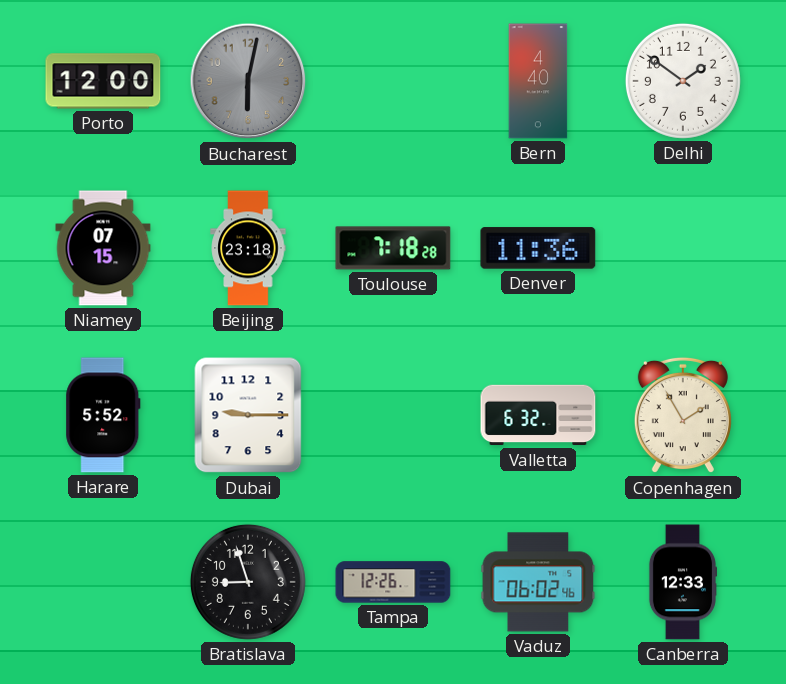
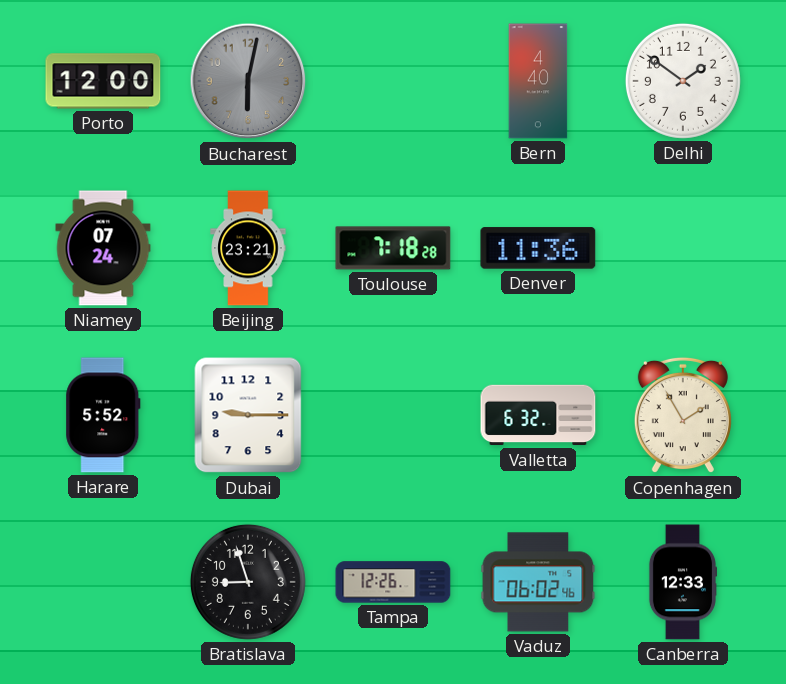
Niamey: 07:15 -> 07:24 (103, 248)
Beijing: 23:18 -> 23:21 (248, 248)
